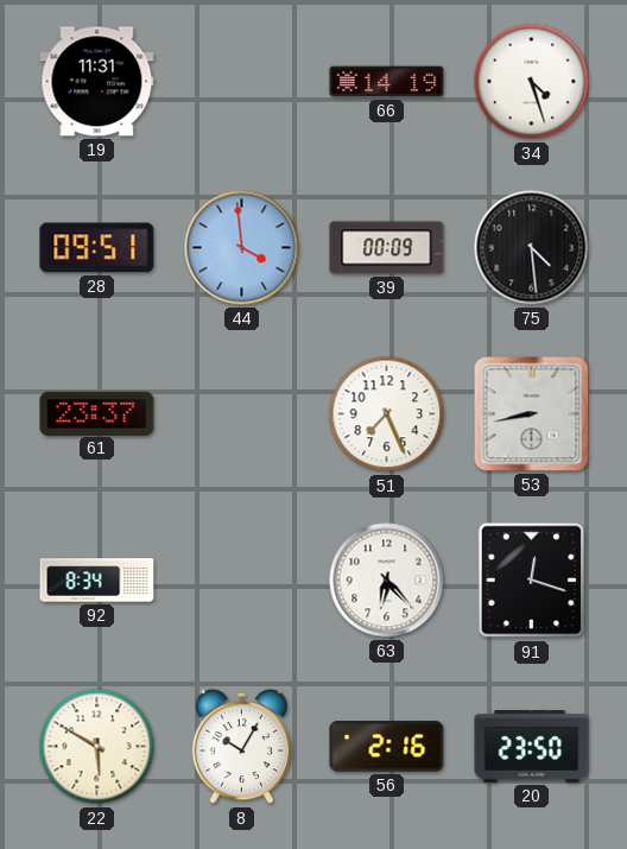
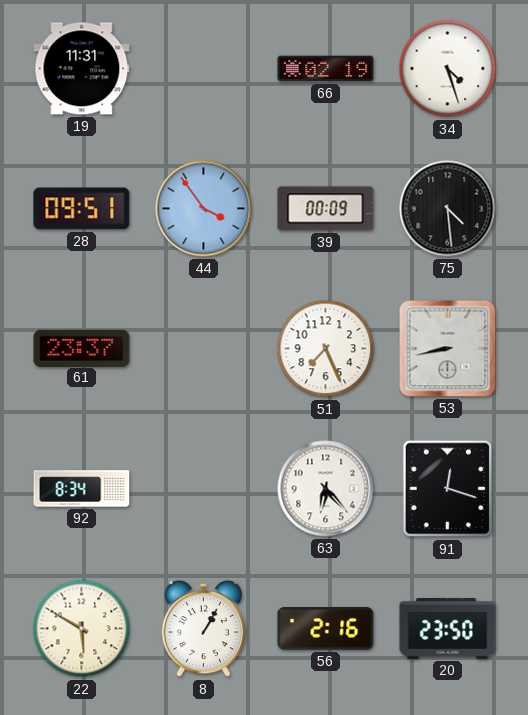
66: 14:19 -> 02:19 (326, 69)
44: 3:59 -> 3:54 (204, 209)
8: 10:05 -> 1:05 (204, 629)
